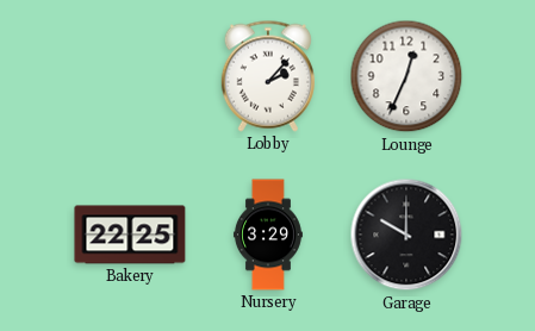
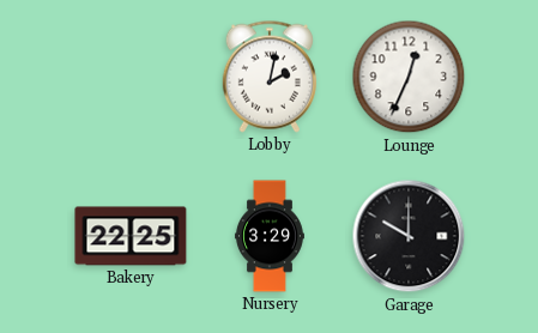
Lobby: 2:07 -> 2:02 (270, 77)
